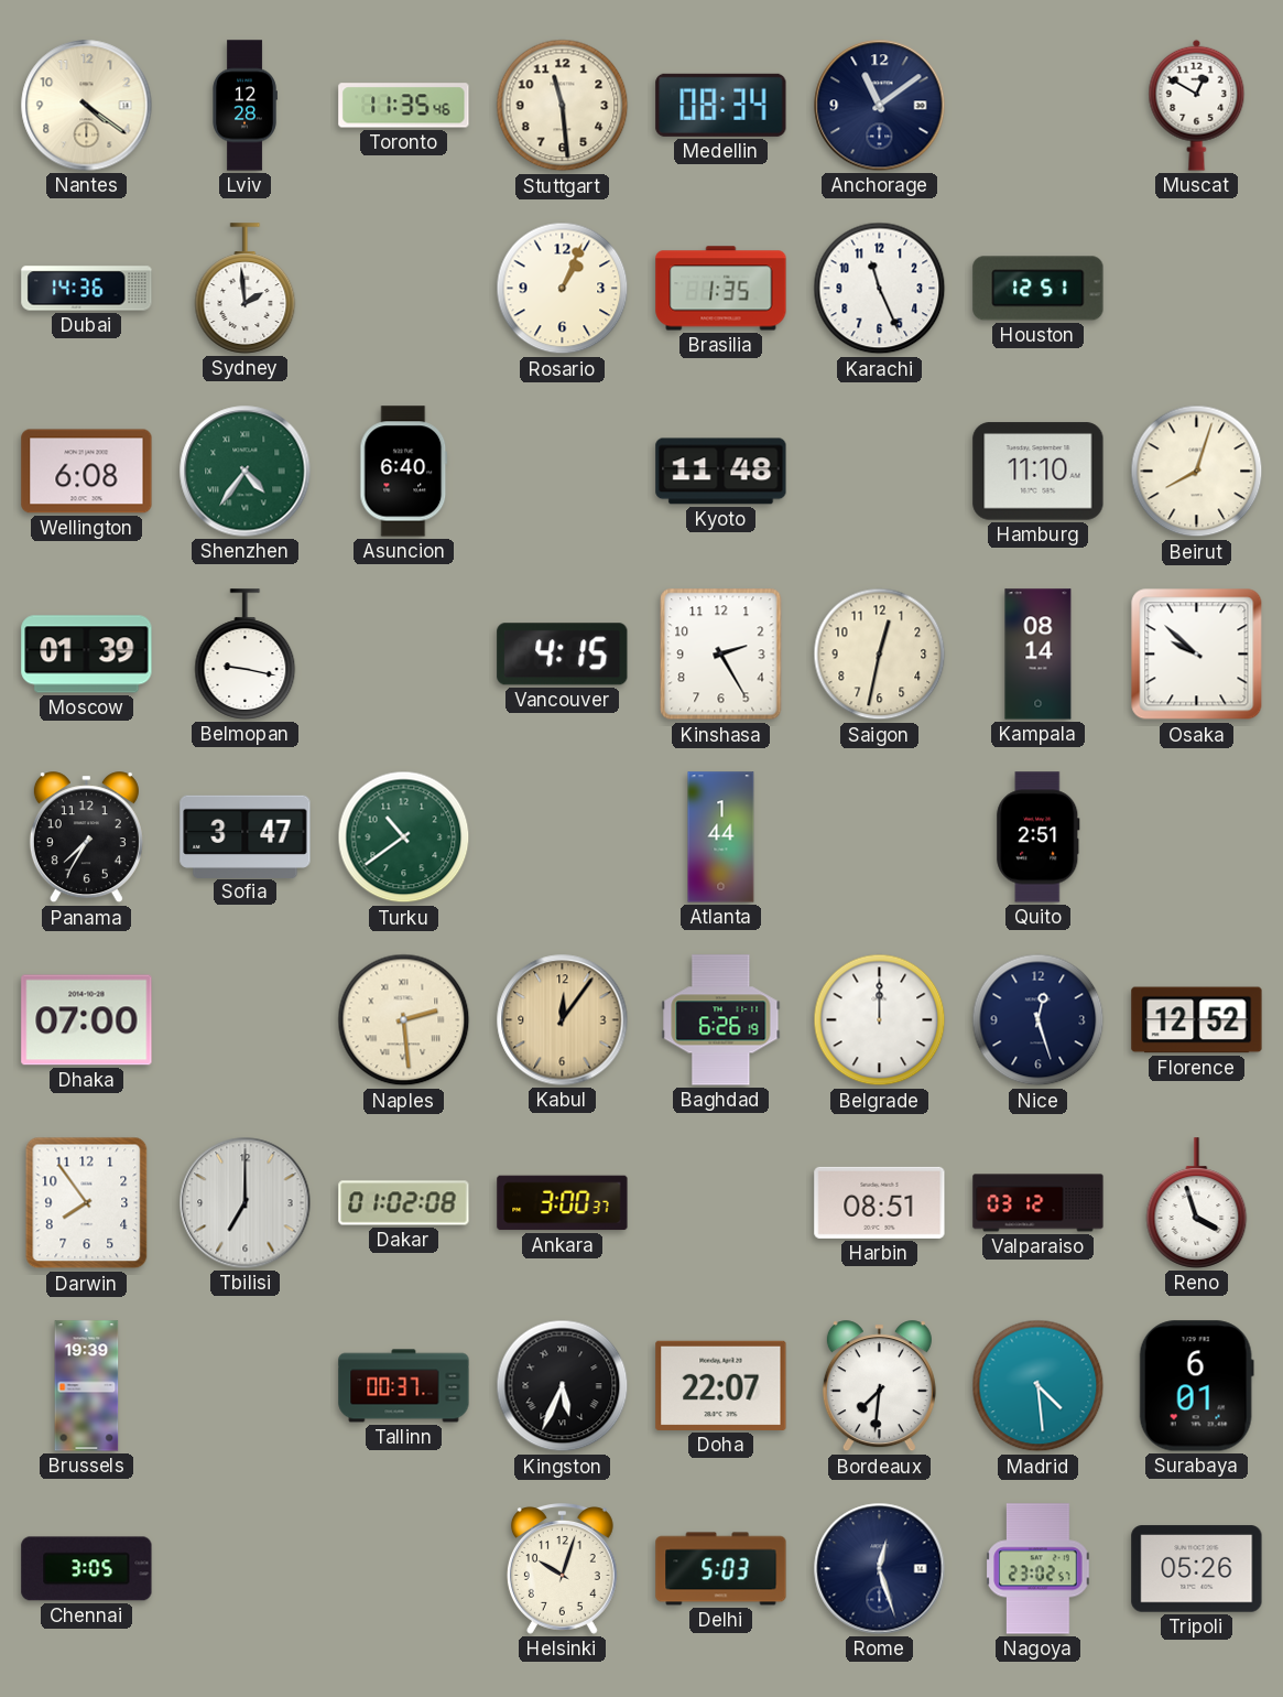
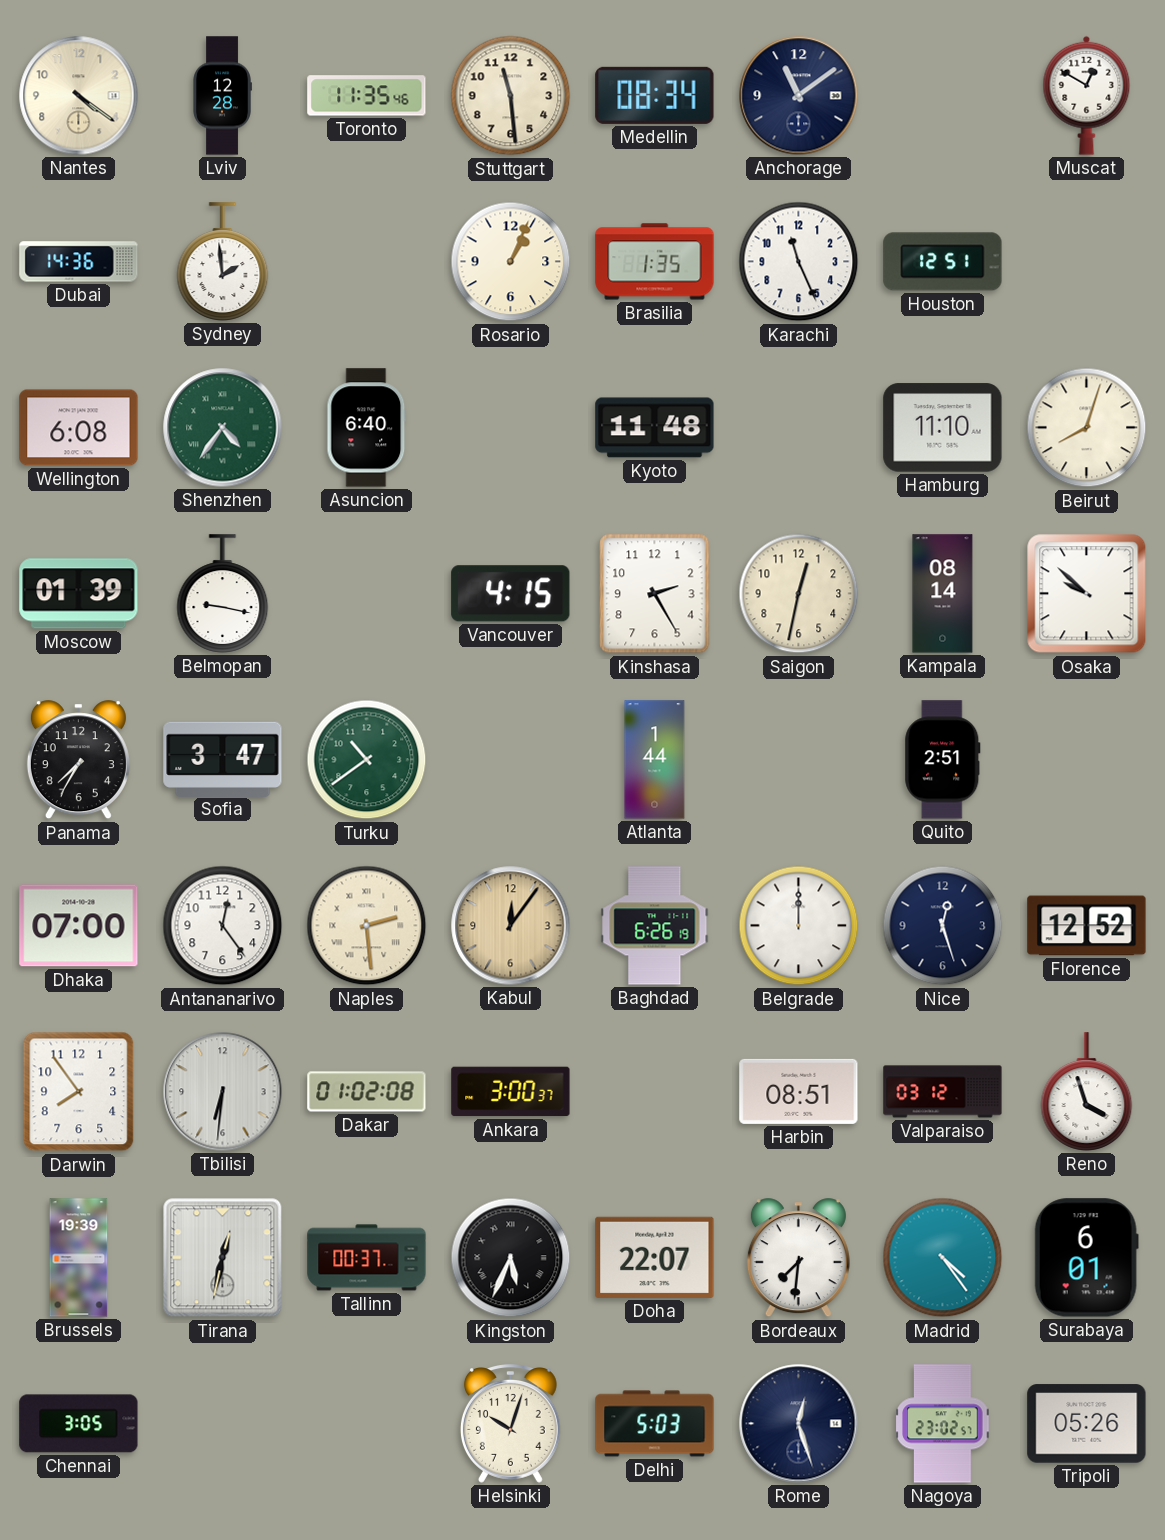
Antananarivo: none -> 12:24 (223, 926)
Tbilisi: 7:00 -> 6:31 (223, 1092)
Tirana: none -> 12:32 (223, 1258)
Madrid: 4:29 -> 4:24 (943, 1258)
